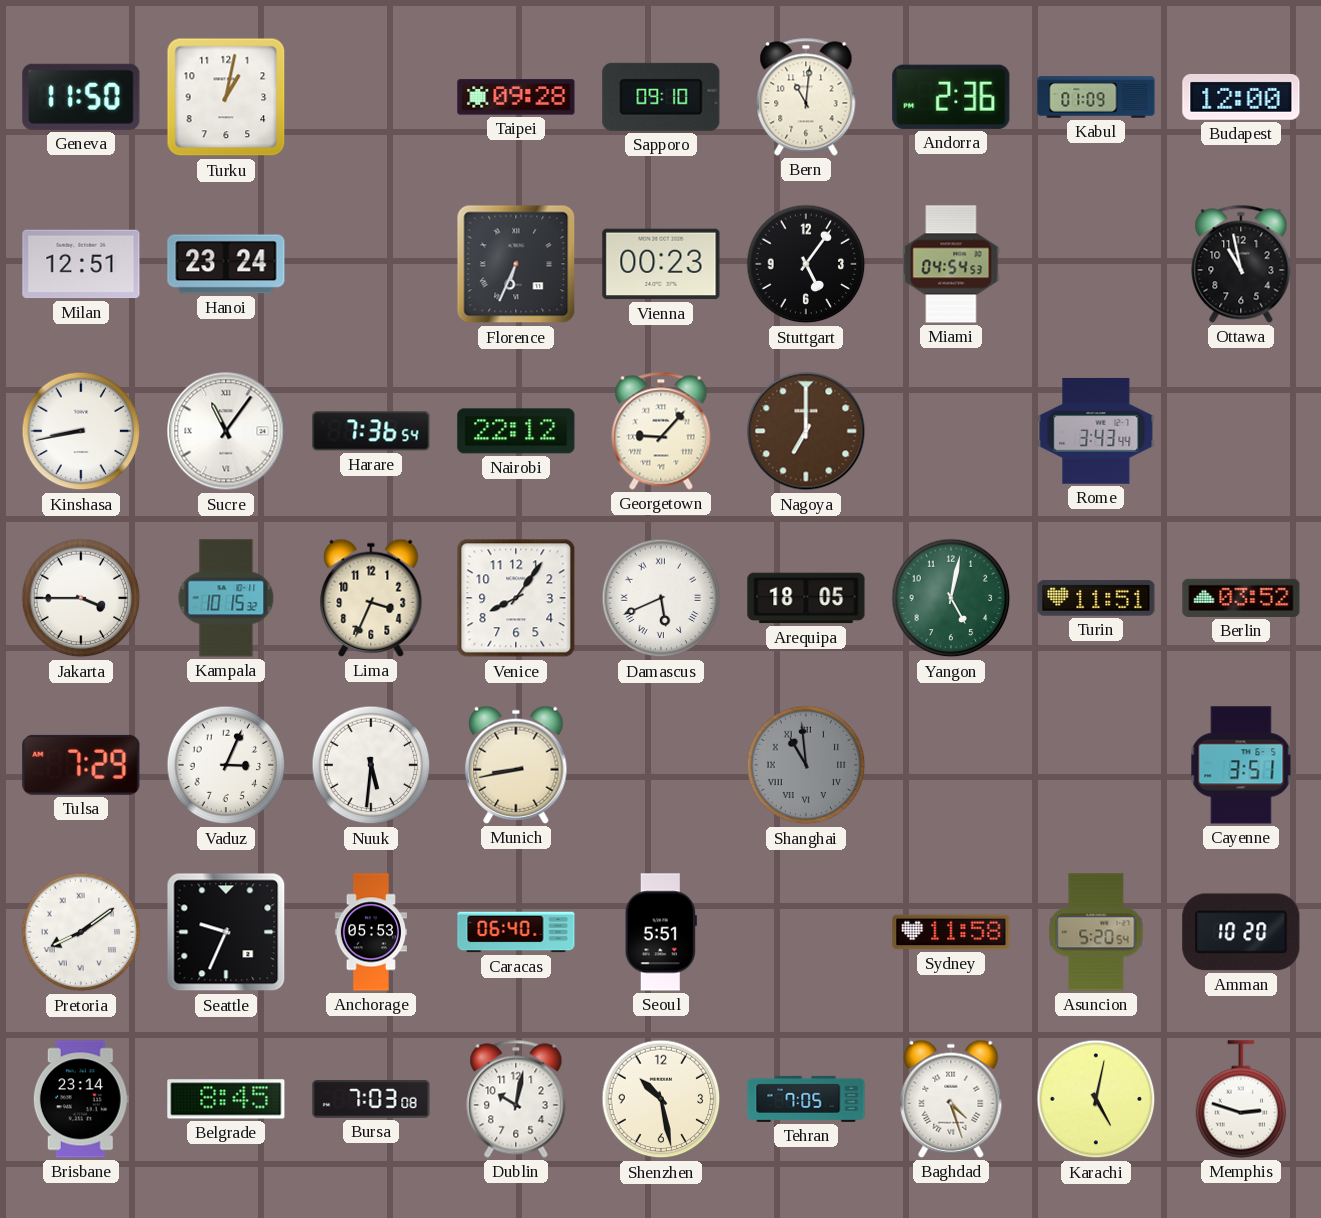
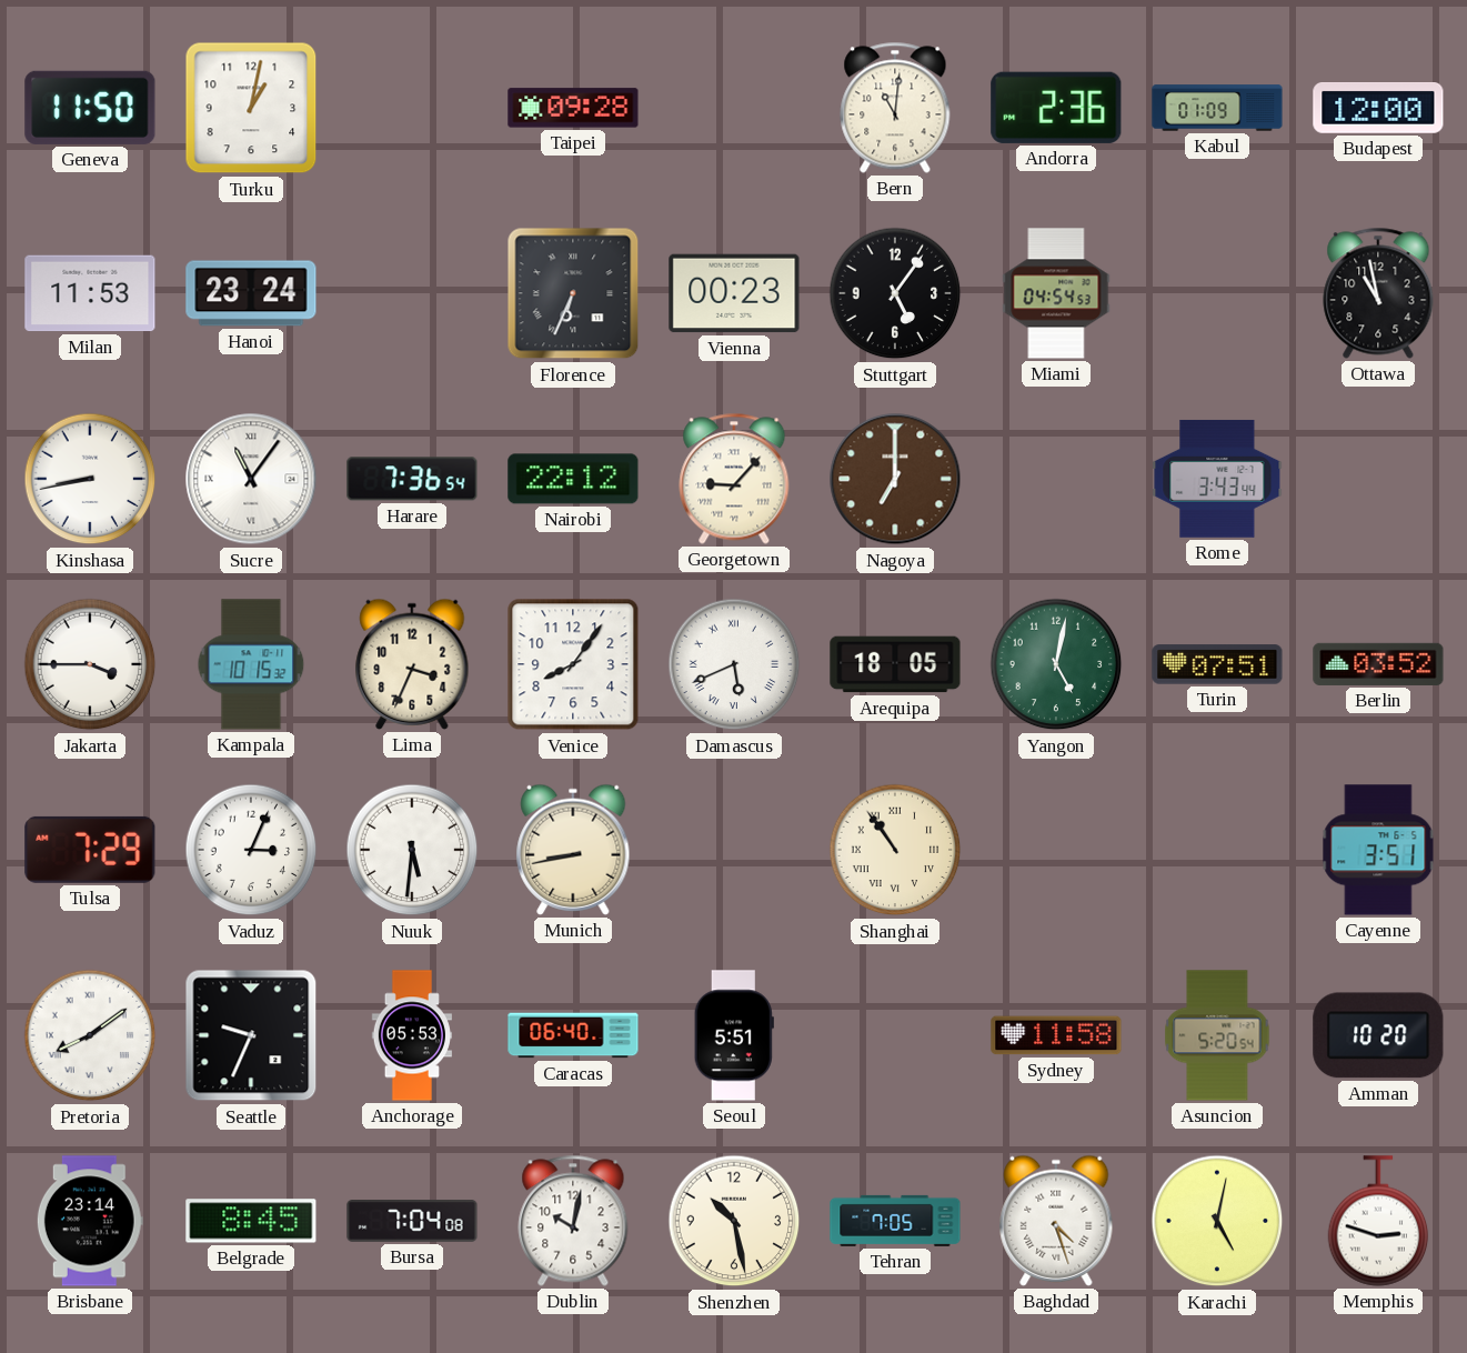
Sapporo: 09:10 -> none (661, 97)
Milan: 12:51 -> 11:53 (90, 293)
Turin: 11:51 -> 07:51 (1217, 664)
Shanghai: 10:59 -> 10:54 (895, 850)
Shanghai dial: grey -> cream (895, 850)
Bursa: 7:03 -> 7:04 (412, 1221)
